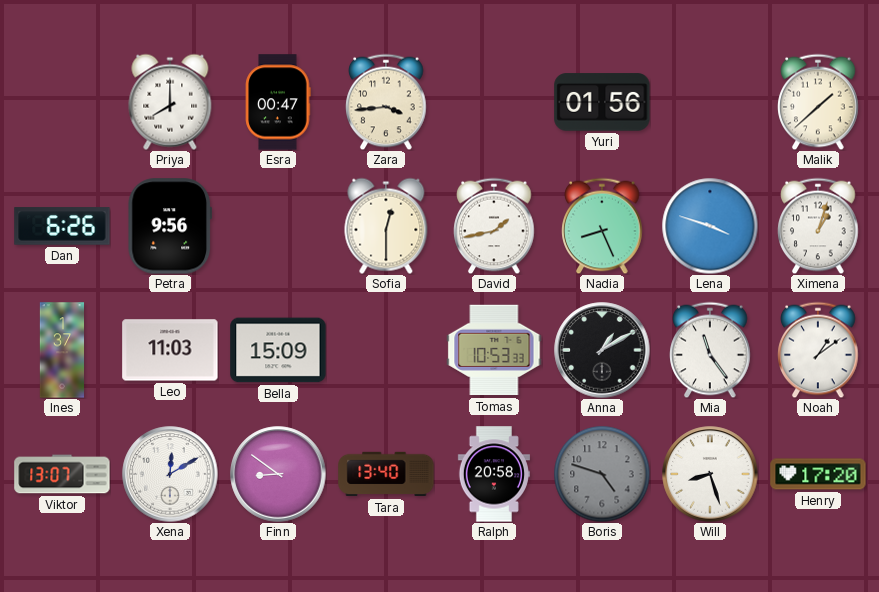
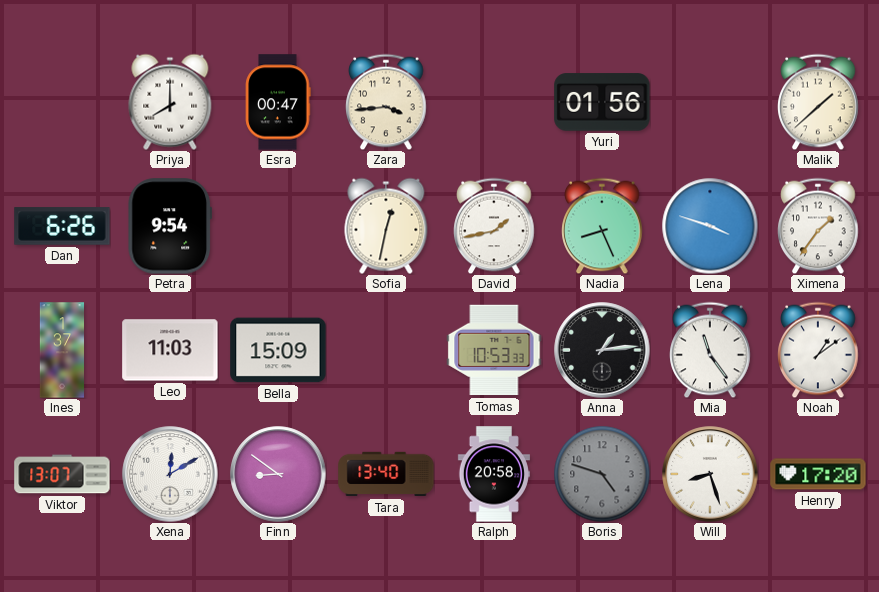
Petra: 9:56 -> 9:54 (169, 226)
Sofia: 12:30 -> 12:32 (386, 226)
Ximena: 1:03 -> 1:36 (818, 226)
Anna: 1:10 -> 1:14 (602, 350)
